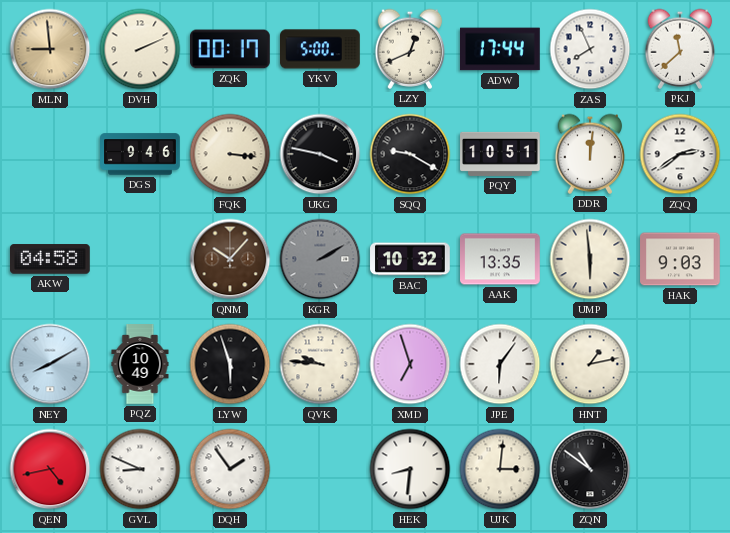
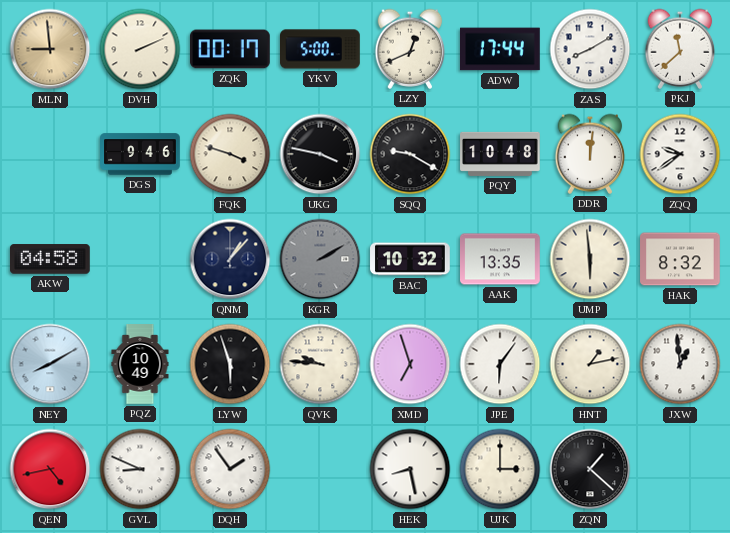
ZAS: 7:56 -> 8:10 (590, 49)
FQK: 3:16 -> 3:48 (230, 154)
PQY: 10:51 -> 10:48 (500, 154)
ZQQ: 2:39 -> 9:39 (680, 154)
QNM: 10:07 -> 1:07 (230, 259)
QNM dial: brown -> navy (230, 259)
HAK: 9:03 -> 8:32 (680, 259)
JXW: none -> 12:59 (680, 364)
HEK: 8:31 -> 8:28 (410, 469)
UJK: 3:01 -> 3:00 (500, 469)
ZQN: 10:51 -> 1:22 (590, 469)
